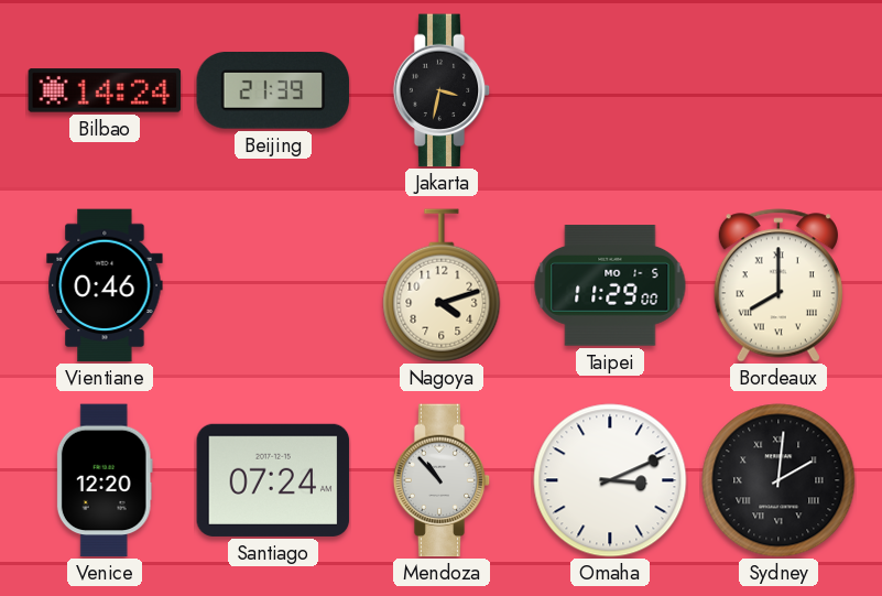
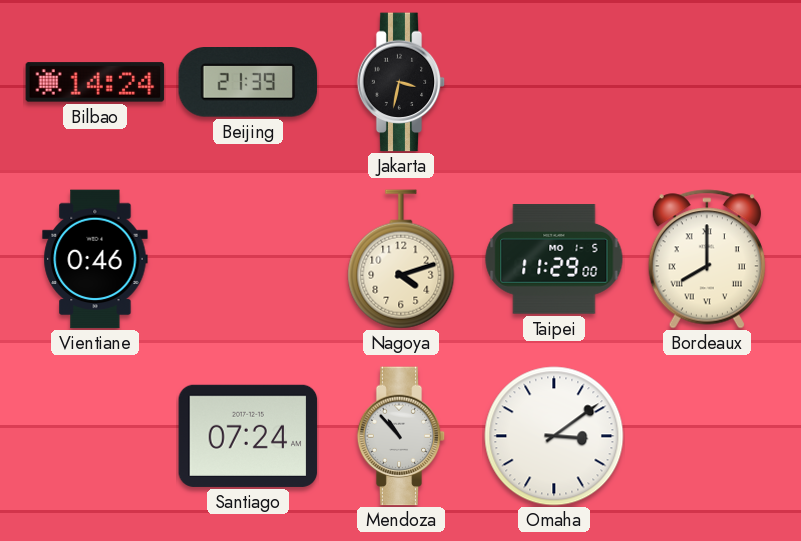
Venice: 12:20 -> none (105, 480)
Omaha: 3:11 -> 3:09 (554, 436)
Sydney: 2:01 -> none (778, 480)
